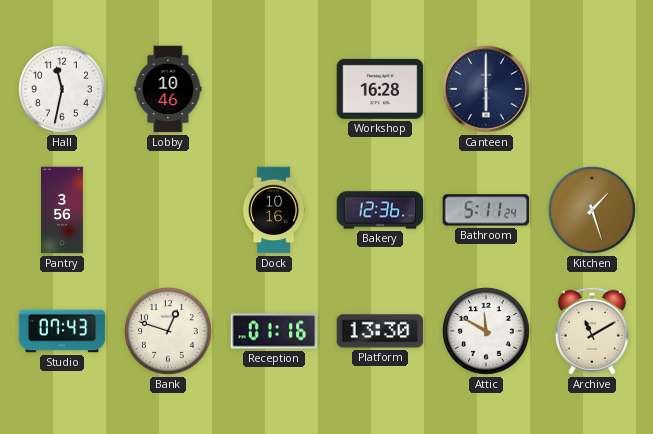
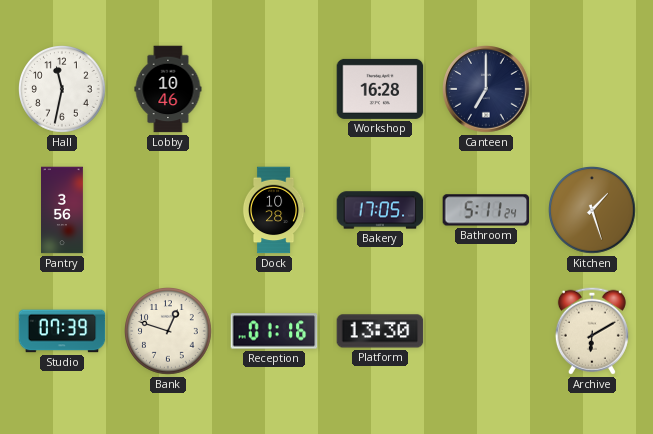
Canteen: 6:00 -> 7:00 (486, 89)
Dock: 10:16 -> 10:28 (274, 210)
Bakery: 12:36 -> 17:05 (380, 210)
Studio: 07:43 -> 07:39 (62, 331)
Attic: 11:50 -> none (487, 332)
Archive: 11:10 -> 6:10 (592, 331)
